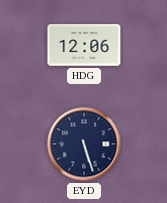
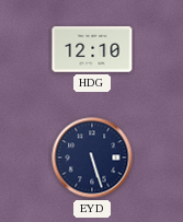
HDG: 12:06 -> 12:10 (92, 49)
